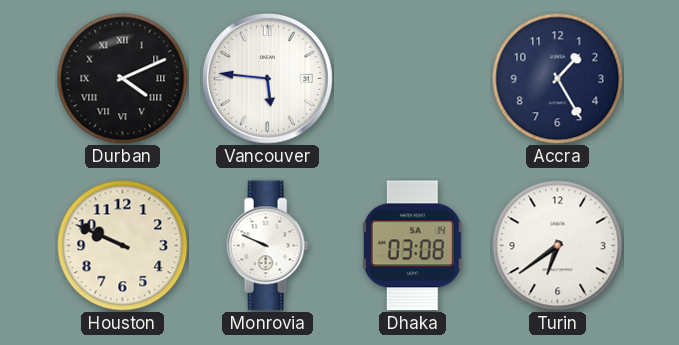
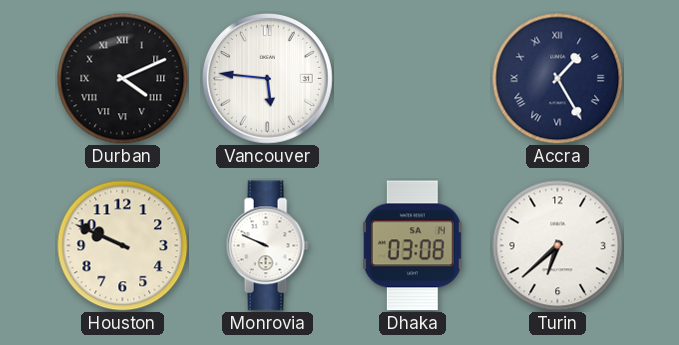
Accra numerals: Arabic -> Roman (558, 79)
Turin: 6:39 -> 6:38 (558, 246)
